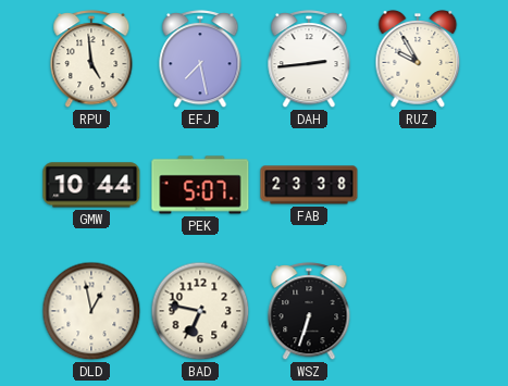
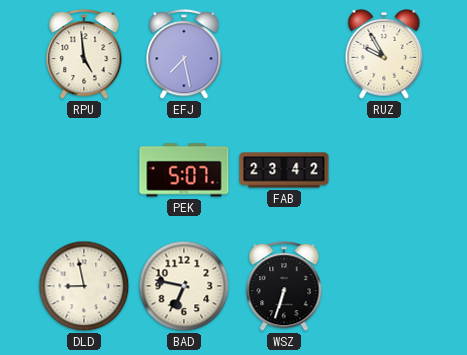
DAH: 2:44 -> none (309, 60)
GMW: 10:44 -> none (91, 185)
FAB: 23:38 -> 23:42 (284, 170)
DLD: 12:58 -> 8:58 (84, 286)
